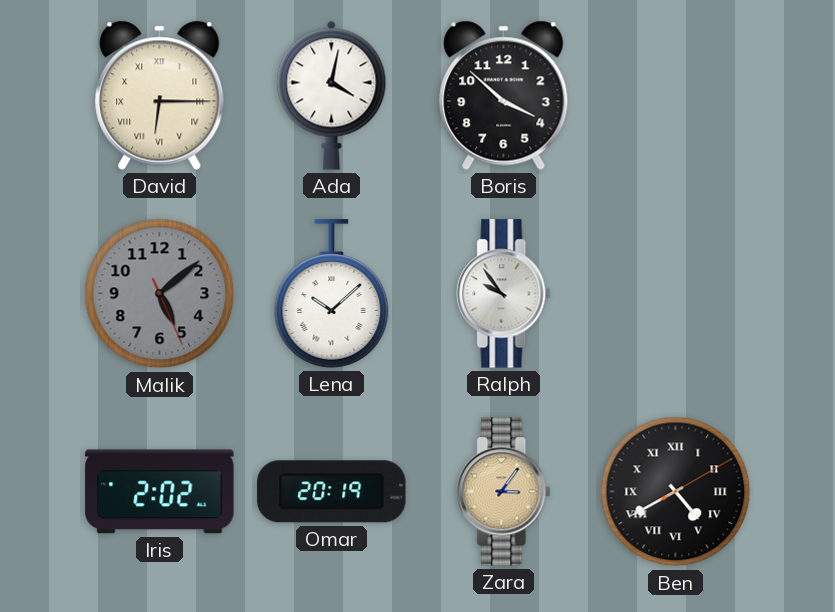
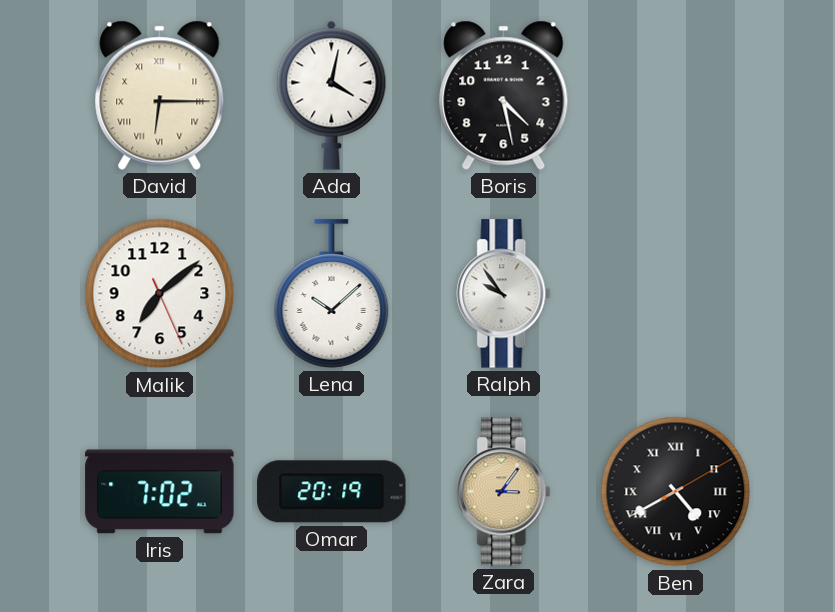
Boris: 3:52 -> 4:28 (504, 95)
Malik: 5:08 -> 7:08 (160, 294)
Malik dial: grey -> white (160, 294)
Iris: 2:02 -> 7:02 (160, 492)
